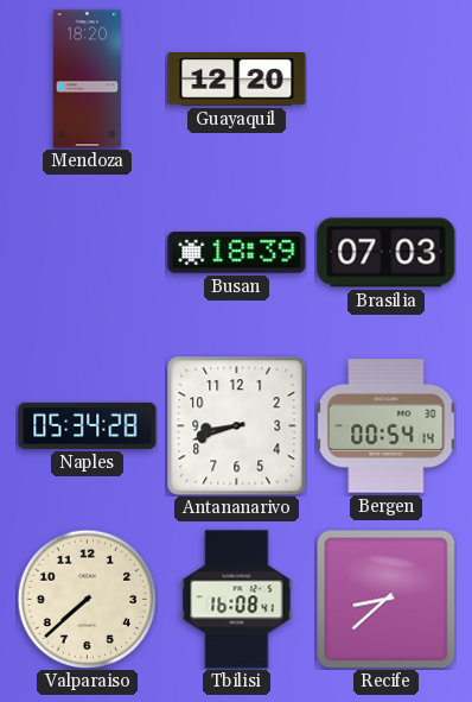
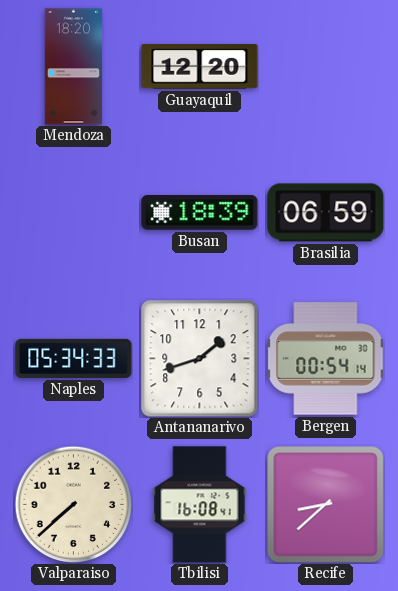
Brasilia: 07:03 -> 06:59 (326, 213)
Naples: 05:34:28 -> 05:34:33 (74, 358)
Antananarivo: 8:42 -> 1:42 (200, 359)
